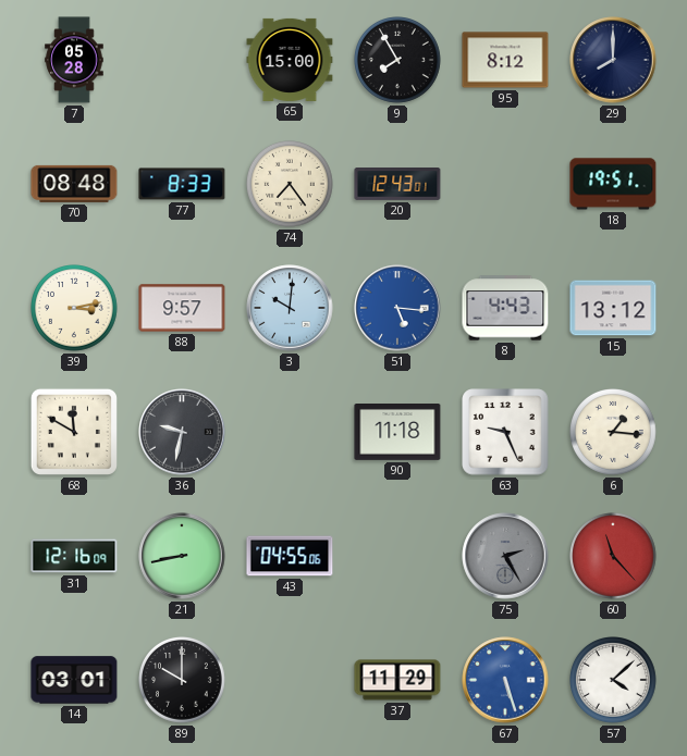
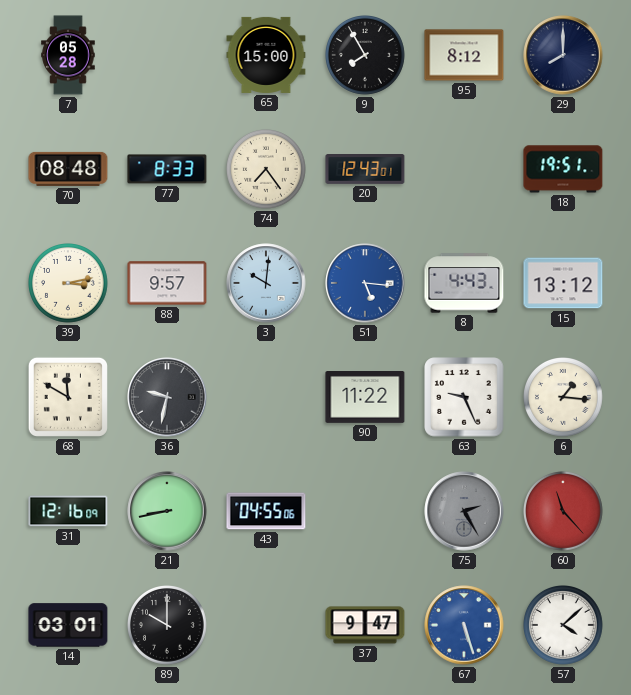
90: 11:18 -> 11:22 (365, 398)
37: 11:29 -> 9:47 (365, 625)
